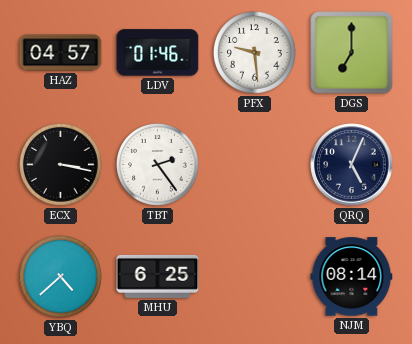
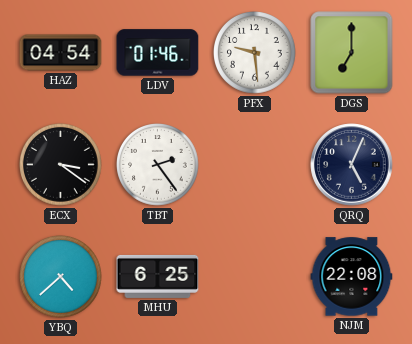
HAZ: 04:57 -> 04:54 (61, 53)
ECX: 3:17 -> 3:21 (61, 165)
NJM: 08:14 -> 22:08 (352, 277)
